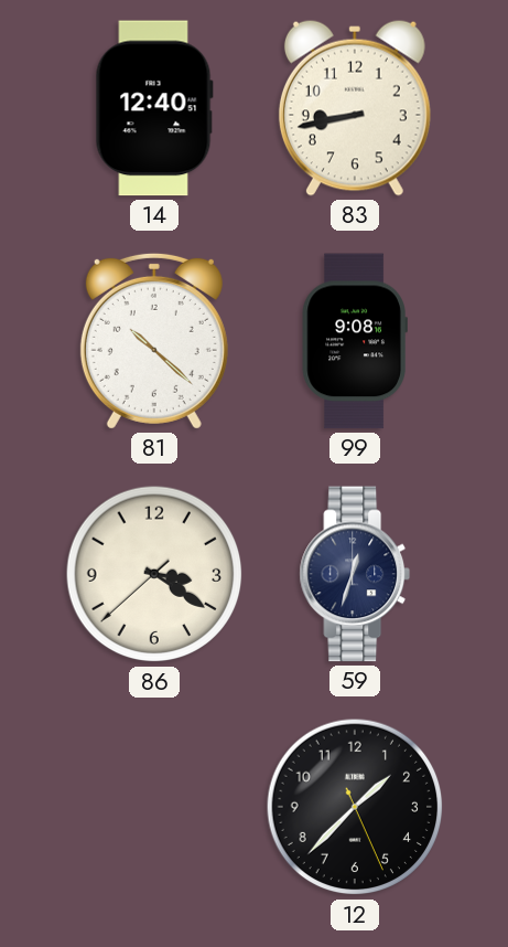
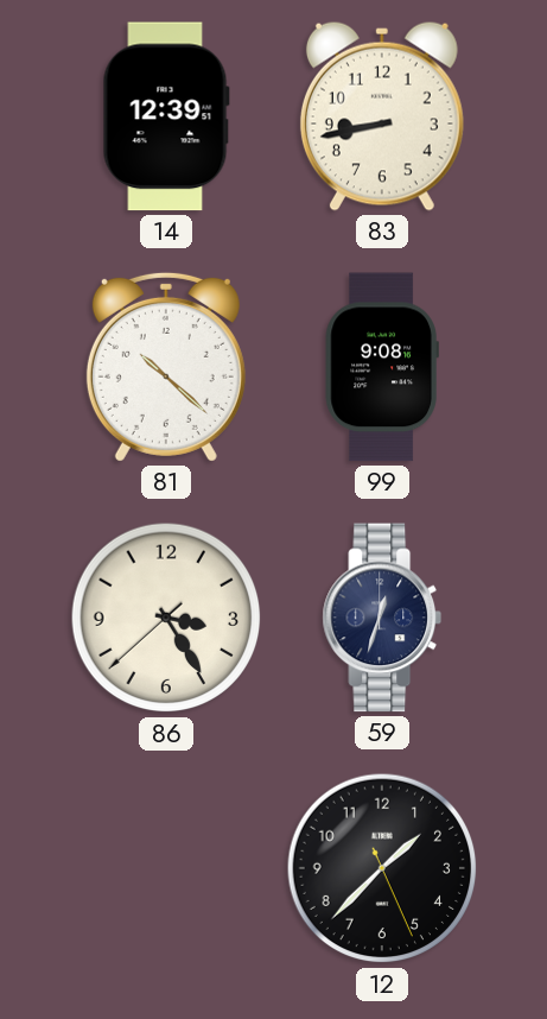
14: 12:40 -> 12:39 (166, 116)
86: 3:20 -> 3:24 (166, 618)
